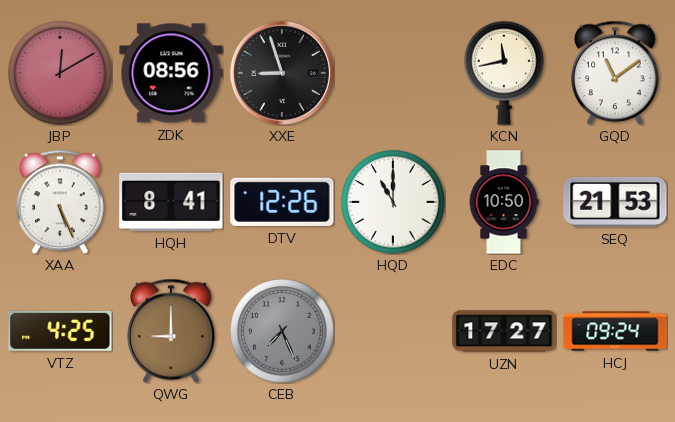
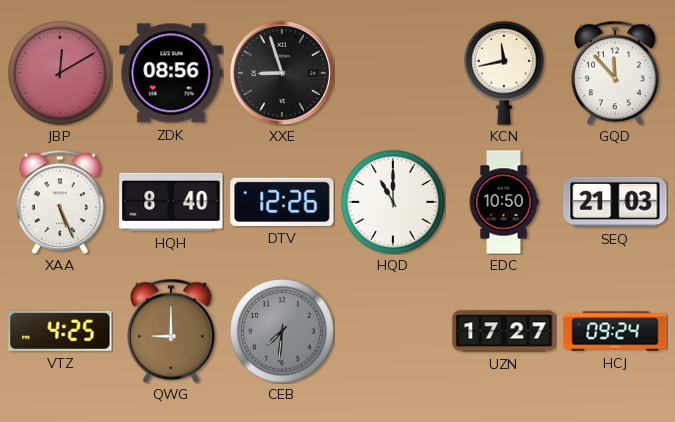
GQD: 11:09 -> 11:53 (616, 73)
HQH: 8:41 -> 8:40 (171, 202)
SEQ: 21:53 -> 21:03 (615, 202)
CEB: 7:26 -> 7:31 (283, 332)
